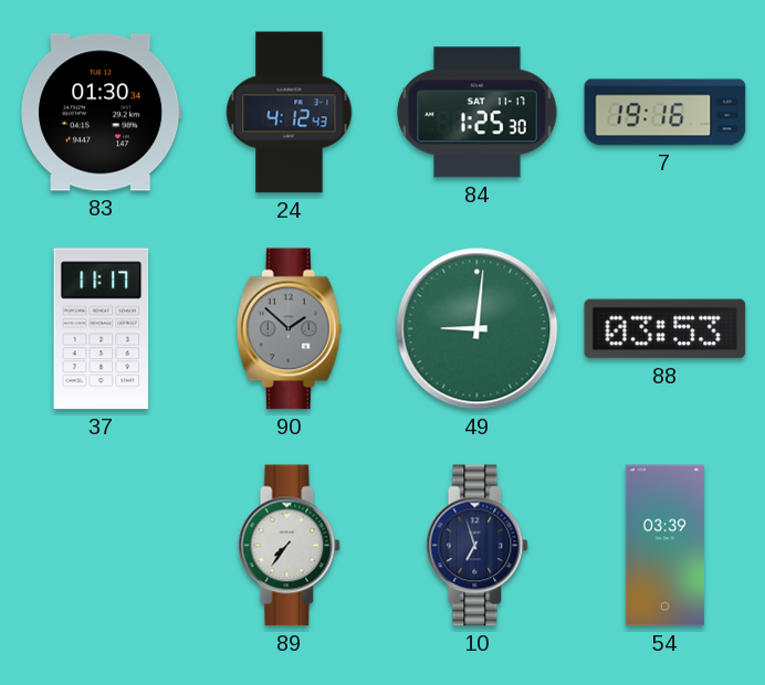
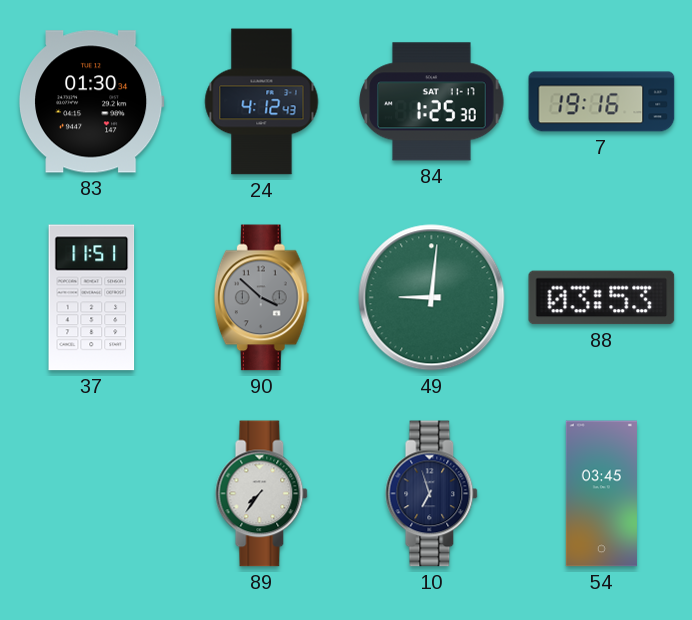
37: 11:17 -> 11:51 (92, 298)
90: 1:52 -> 3:52 (261, 298)
54: 03:39 -> 03:45 (601, 494)
